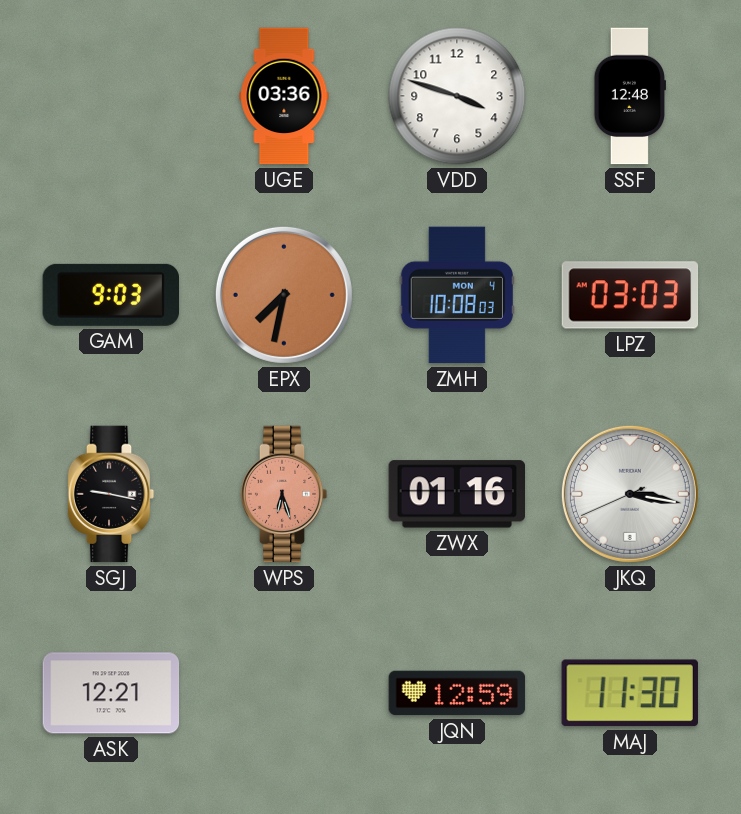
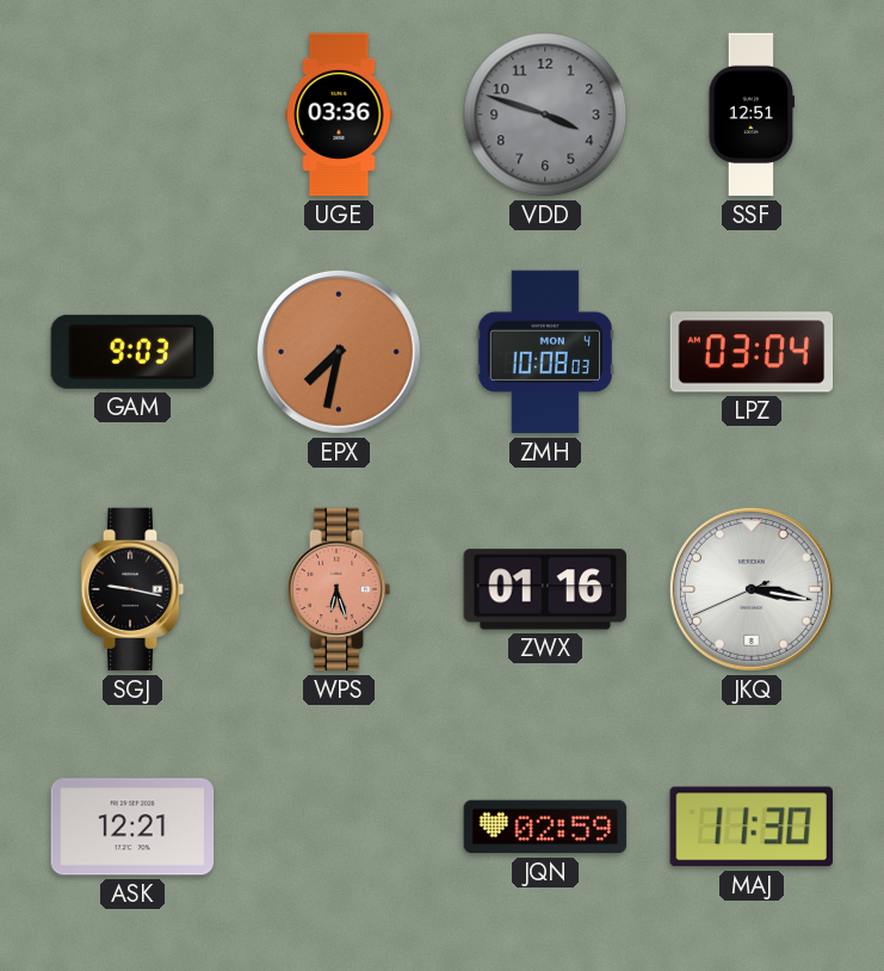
VDD dial: white -> grey (545, 115)
SSF: 12:48 -> 12:51 (752, 115)
LPZ: 03:03 -> 03:04 (752, 352)
JQN: 12:59 -> 02:59 (545, 827)
